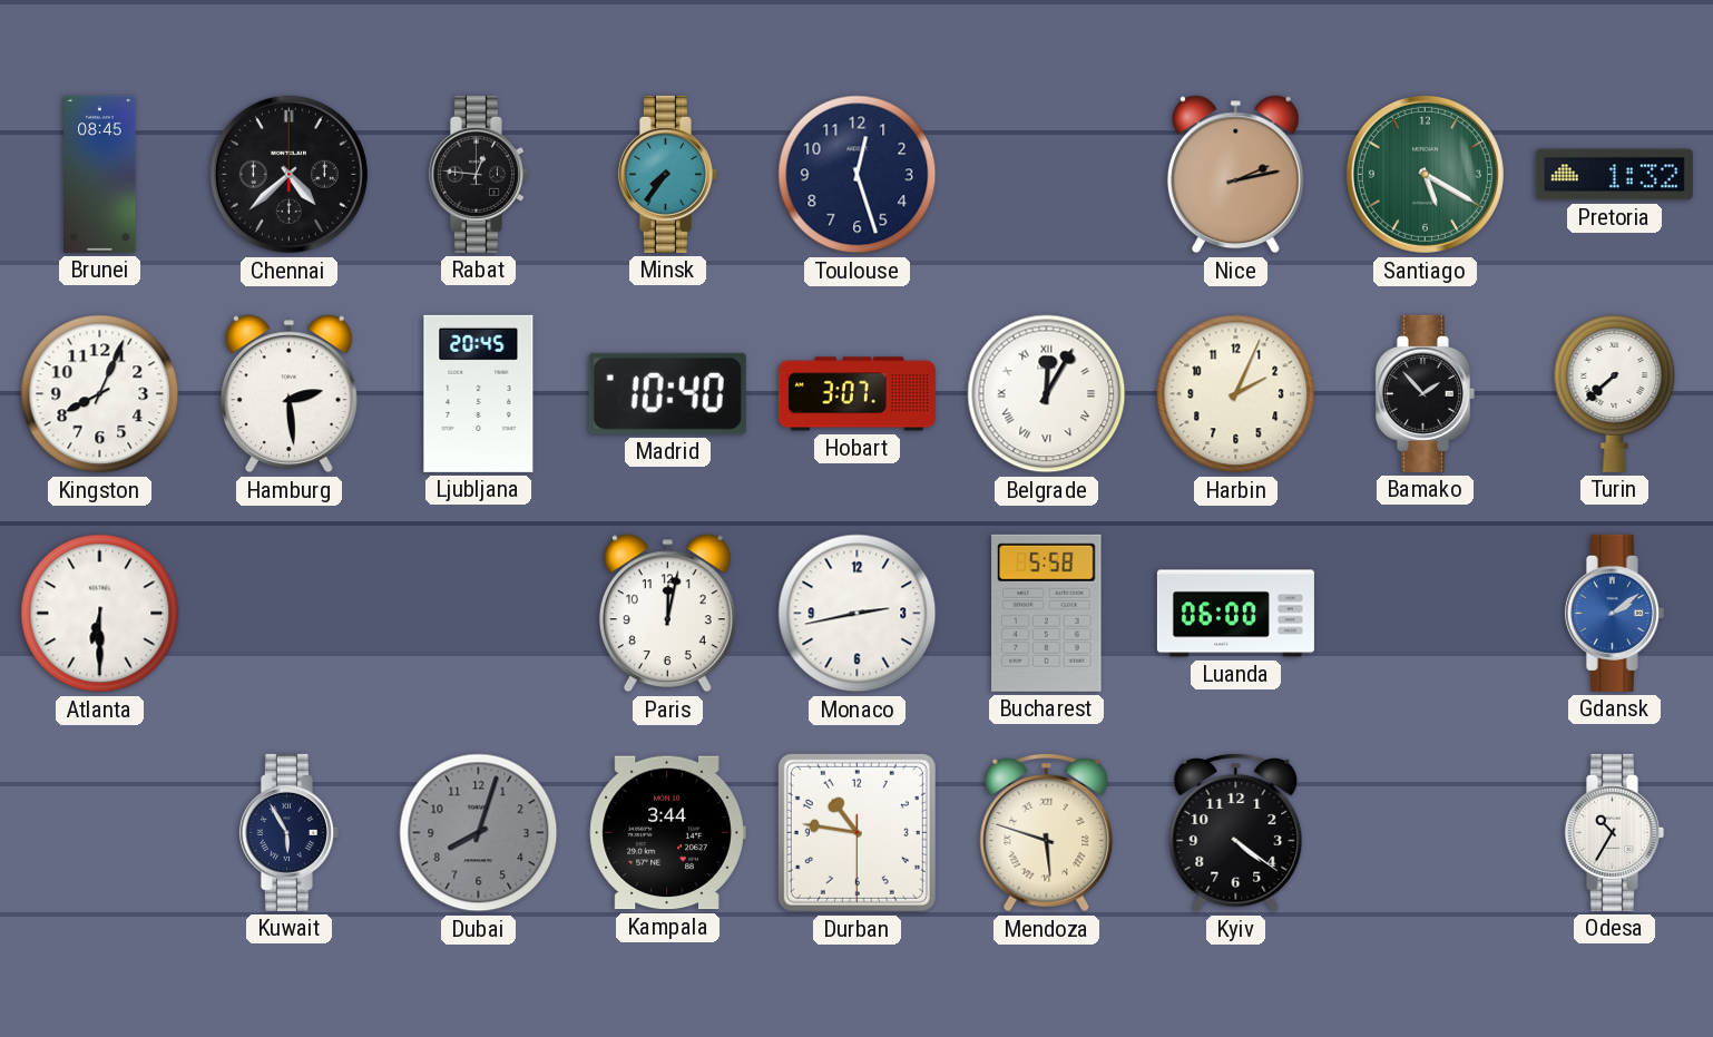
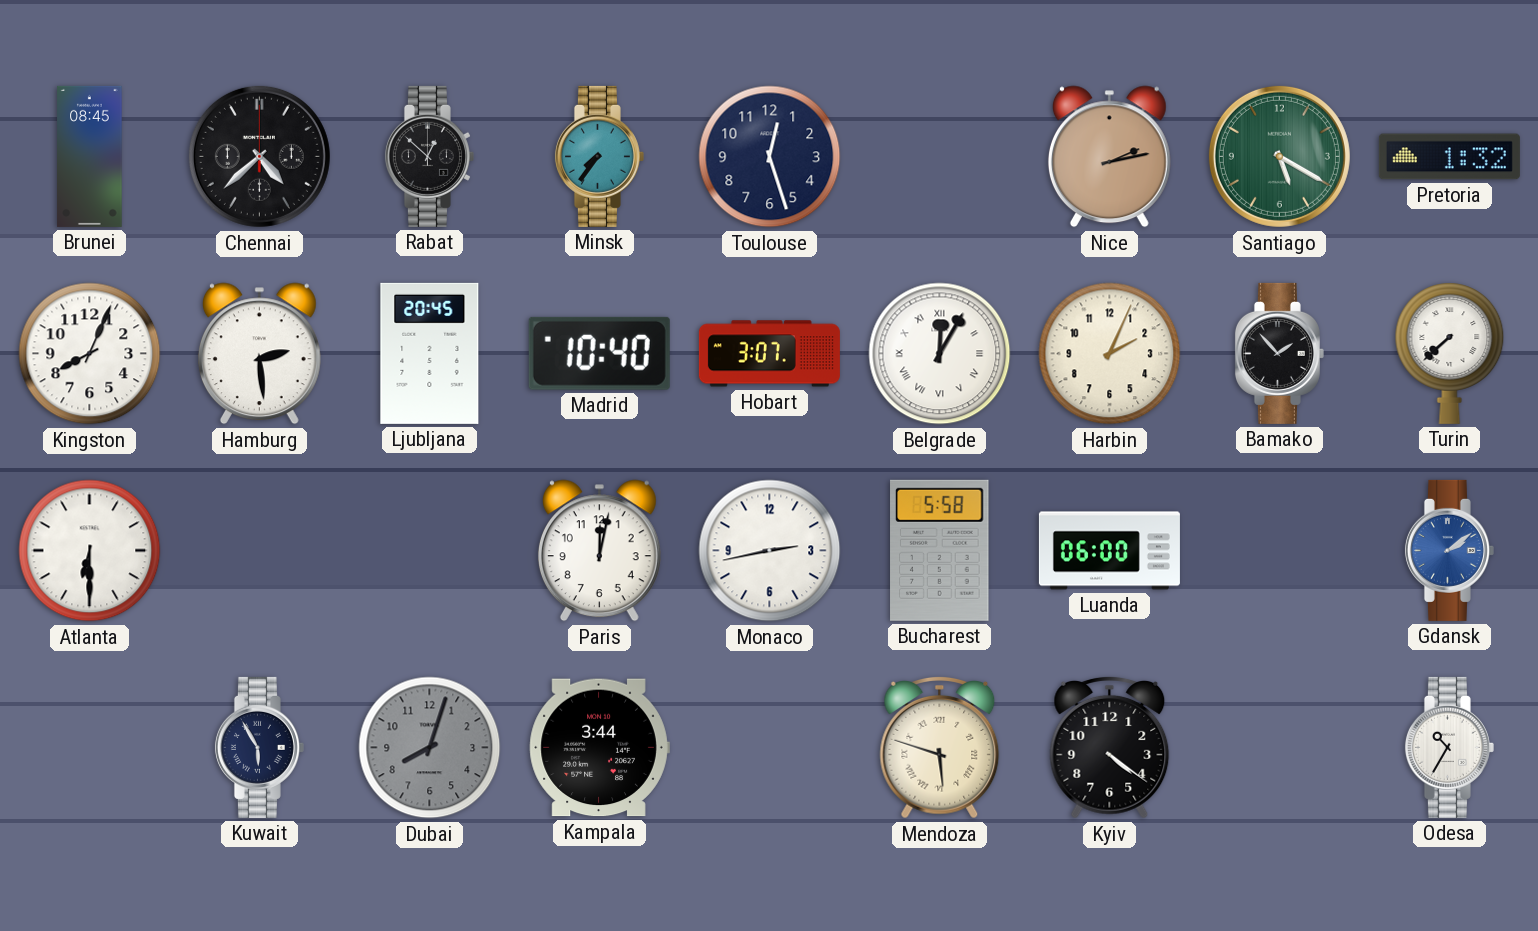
Rabat: 12:46 -> 12:52 (429, 156)
Durban: 10:46 -> none (856, 832)
